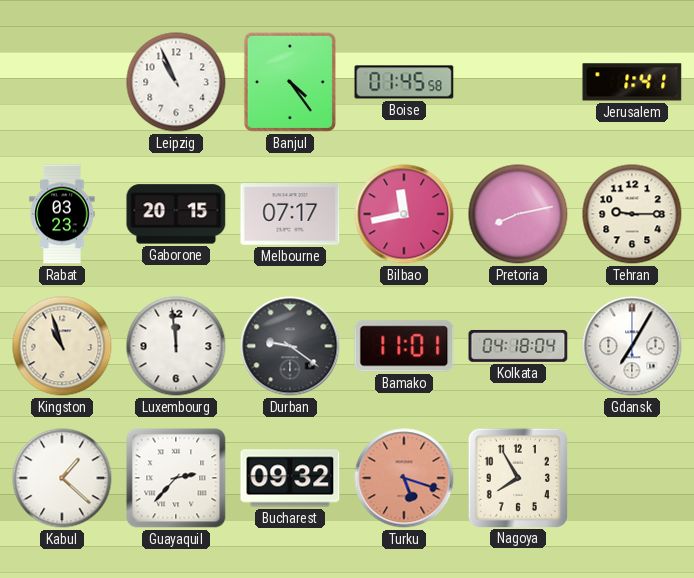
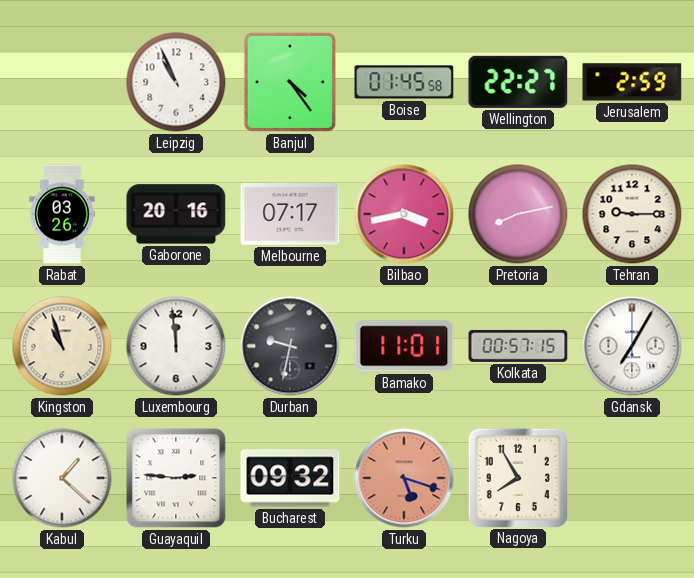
Wellington: none -> 22:27 (518, 82)
Jerusalem: 1:41 -> 2:59 (632, 82)
Rabat: 03:23 -> 03:26 (62, 214)
Gaborone: 20:15 -> 20:16 (176, 214)
Bilbao: 11:43 -> 3:43 (404, 214)
Durban: 9:21 -> 9:32 (290, 346)
Kolkata: 04:18 -> 00:57 (518, 346)
Guayaquil: 2:37 -> 2:46 (176, 478)
